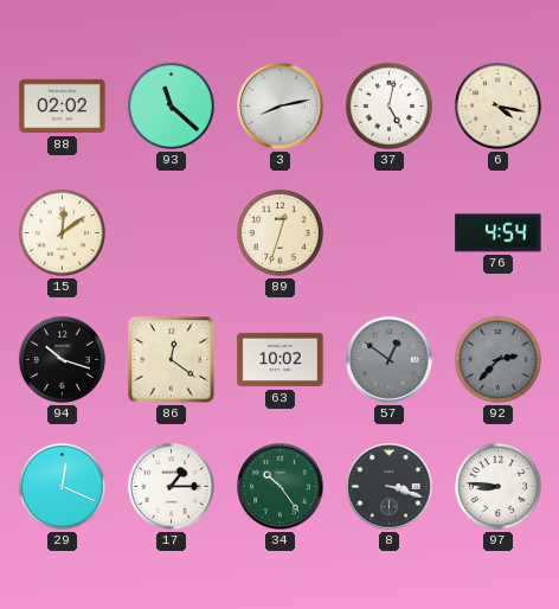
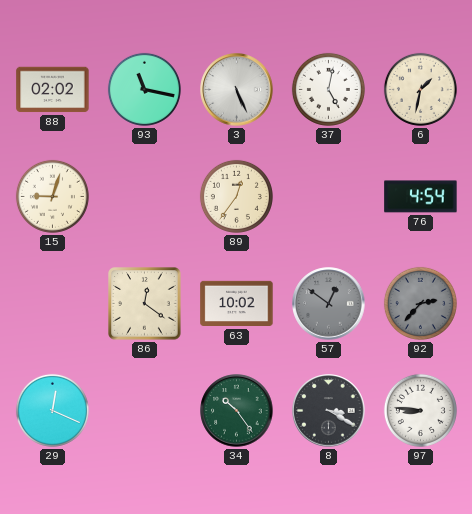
93: 11:22 -> 11:17 (144, 89)
3: 8:13 -> 5:26 (237, 90)
6: 4:17 -> 1:32 (420, 89)
15: 12:09 -> 9:03 (52, 196)
89: 12:33 -> 12:36 (236, 196)
94: 10:18 -> none (62, 359)
17: 1:15 -> none (172, 487)
8: 3:18 -> 3:20 (329, 411)
